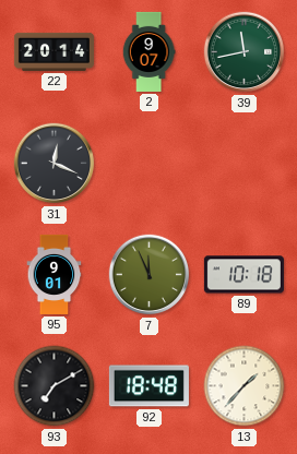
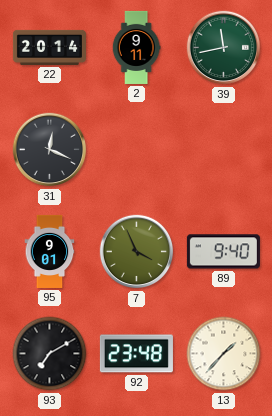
2: 9:07 -> 9:11 (136, 47)
7: 11:56 -> 3:56 (137, 252)
89: 10:18 -> 9:40 (223, 252)
92: 18:48 -> 23:48 (136, 354)
